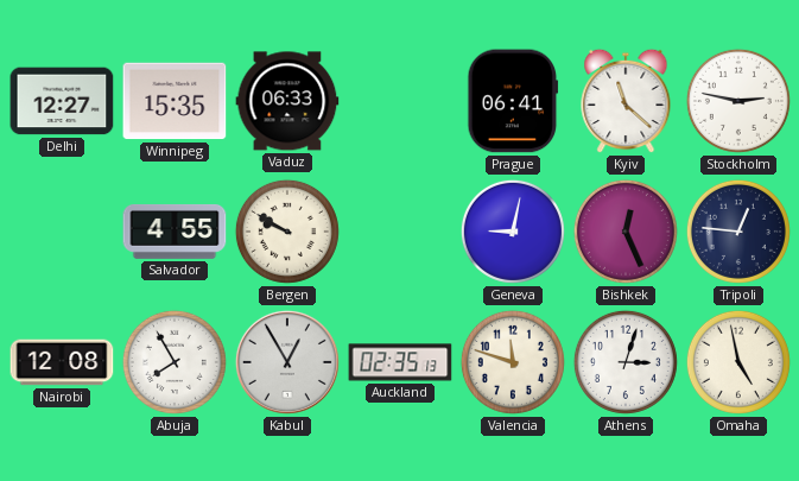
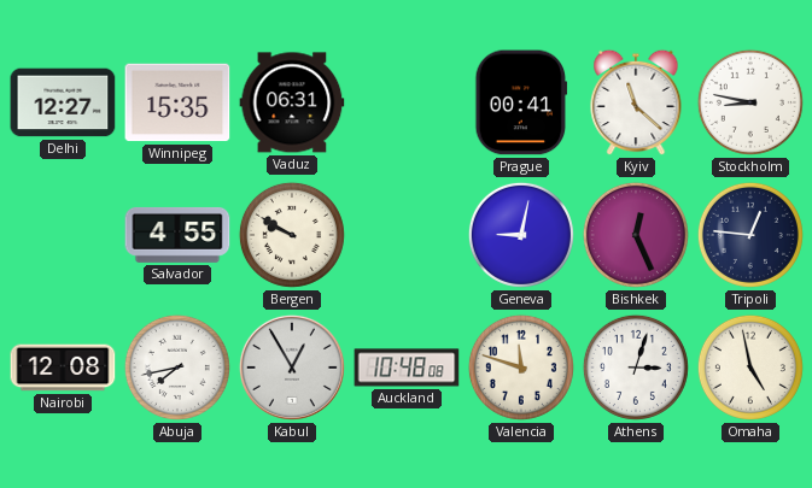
Vaduz: 06:33 -> 06:31 (292, 102)
Prague: 06:41 -> 00:41 (521, 102)
Stockholm: 2:47 -> 8:47 (750, 102)
Abuja: 7:55 -> 7:43 (177, 368)
Auckland: 02:35 -> 10:48 (407, 368)
